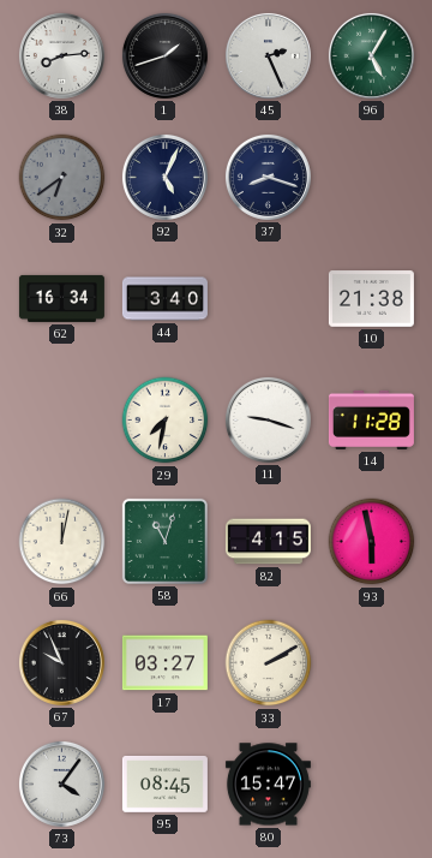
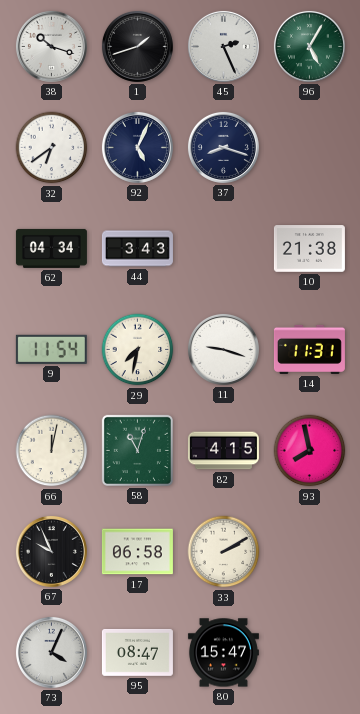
38: 8:14 -> 10:18 (51, 46)
32 dial: grey -> white (52, 148)
62: 16:34 -> 04:34 (51, 248)
44: 3:40 -> 3:43 (137, 249)
9: none -> 11:54 (51, 349)
14: 11:28 -> 11:31 (309, 349)
93: 5:58 -> 7:58 (310, 451)
17: 03:27 -> 06:58 (137, 552)
73: 4:06 -> 4:04 (51, 652)
95: 08:45 -> 08:47 (137, 653)
